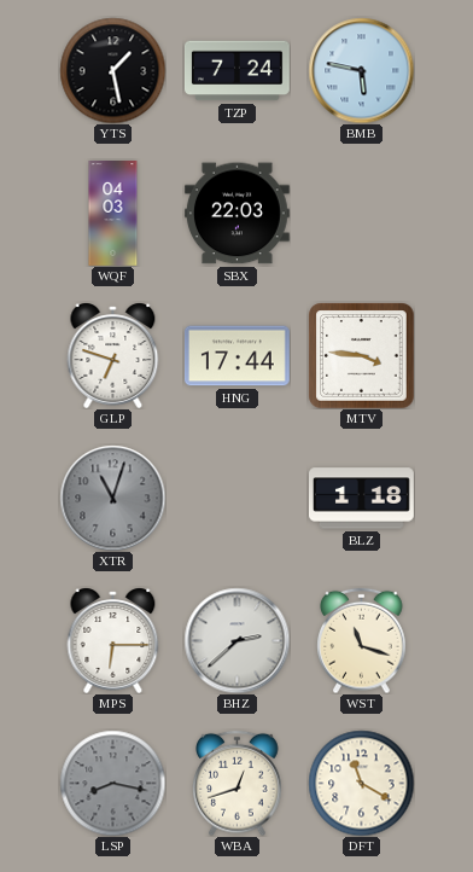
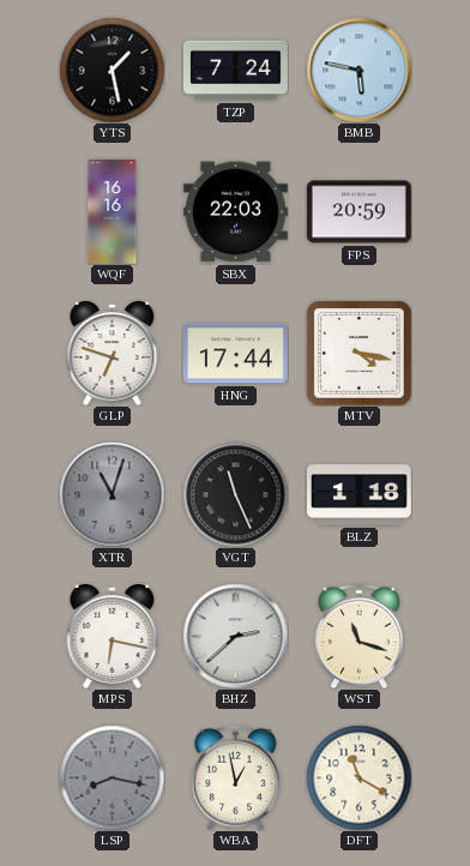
WQF: 04:03 -> 16:16 (113, 212)
FPS: none -> 20:59 (358, 212)
MTV: 3:46 -> 4:17 (358, 353)
VGT: none -> 11:26 (235, 494)
MPS: 6:15 -> 6:17 (113, 636)
WBA: 12:42 -> 12:58 (236, 777)
